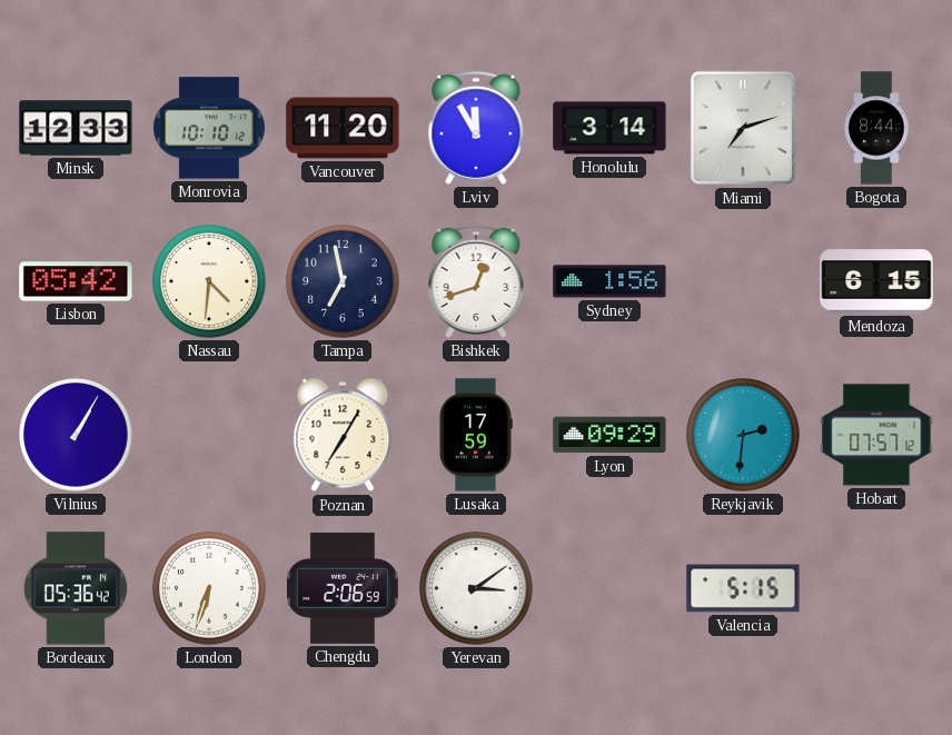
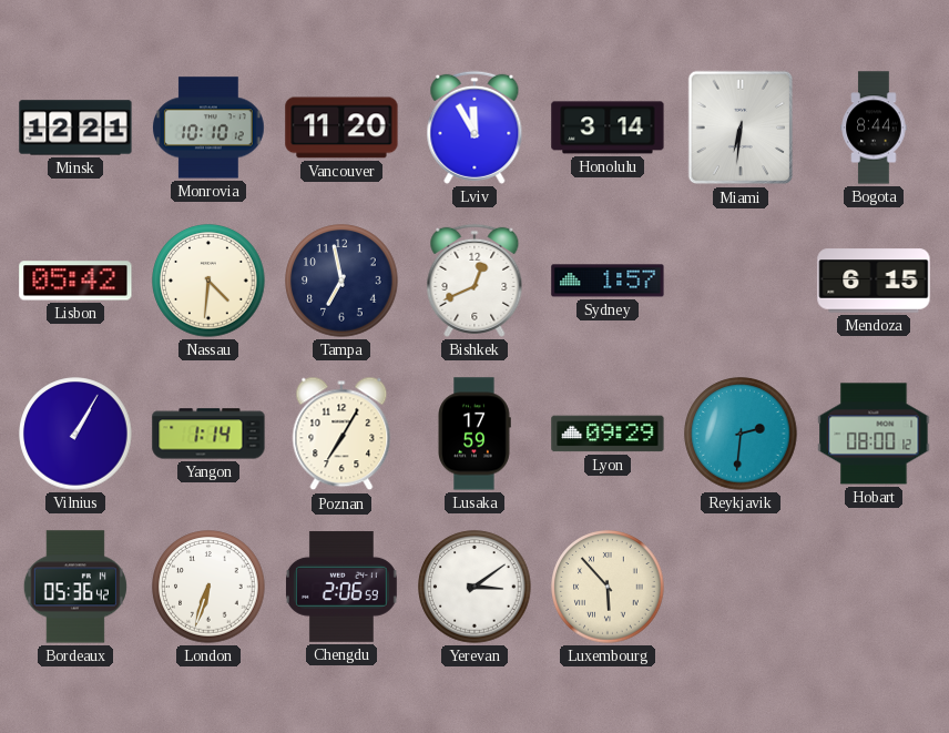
Minsk: 12:33 -> 12:21 (75, 128)
Miami: 7:12 -> 6:31 (741, 128)
Bishkek: 12:42 -> 12:41 (474, 281)
Sydney: 1:56 -> 1:57 (608, 281)
Yangon: none -> 1:14 (208, 434)
Hobart: 07:57 -> 08:00 (874, 434)
Luxembourg: none -> 5:53 (608, 587)
Valencia: 5:15 -> none (743, 588)
